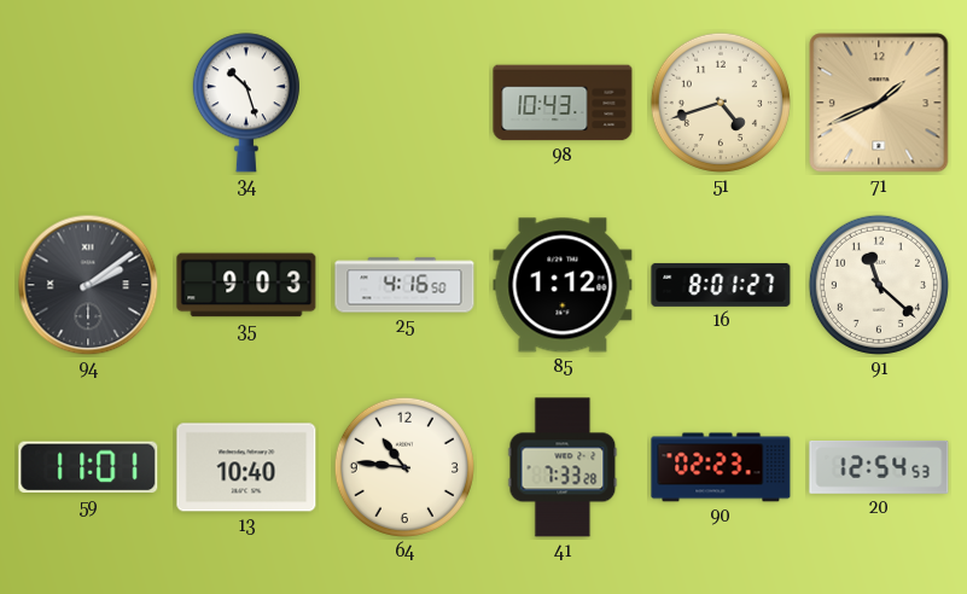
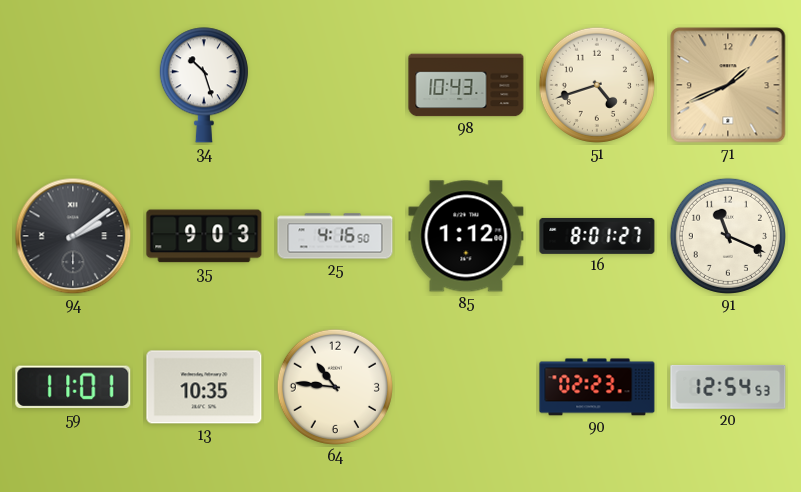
91: 11:22 -> 11:19 (728, 236)
13: 10:40 -> 10:35 (204, 387)
41: 7:33 -> none (563, 467)
